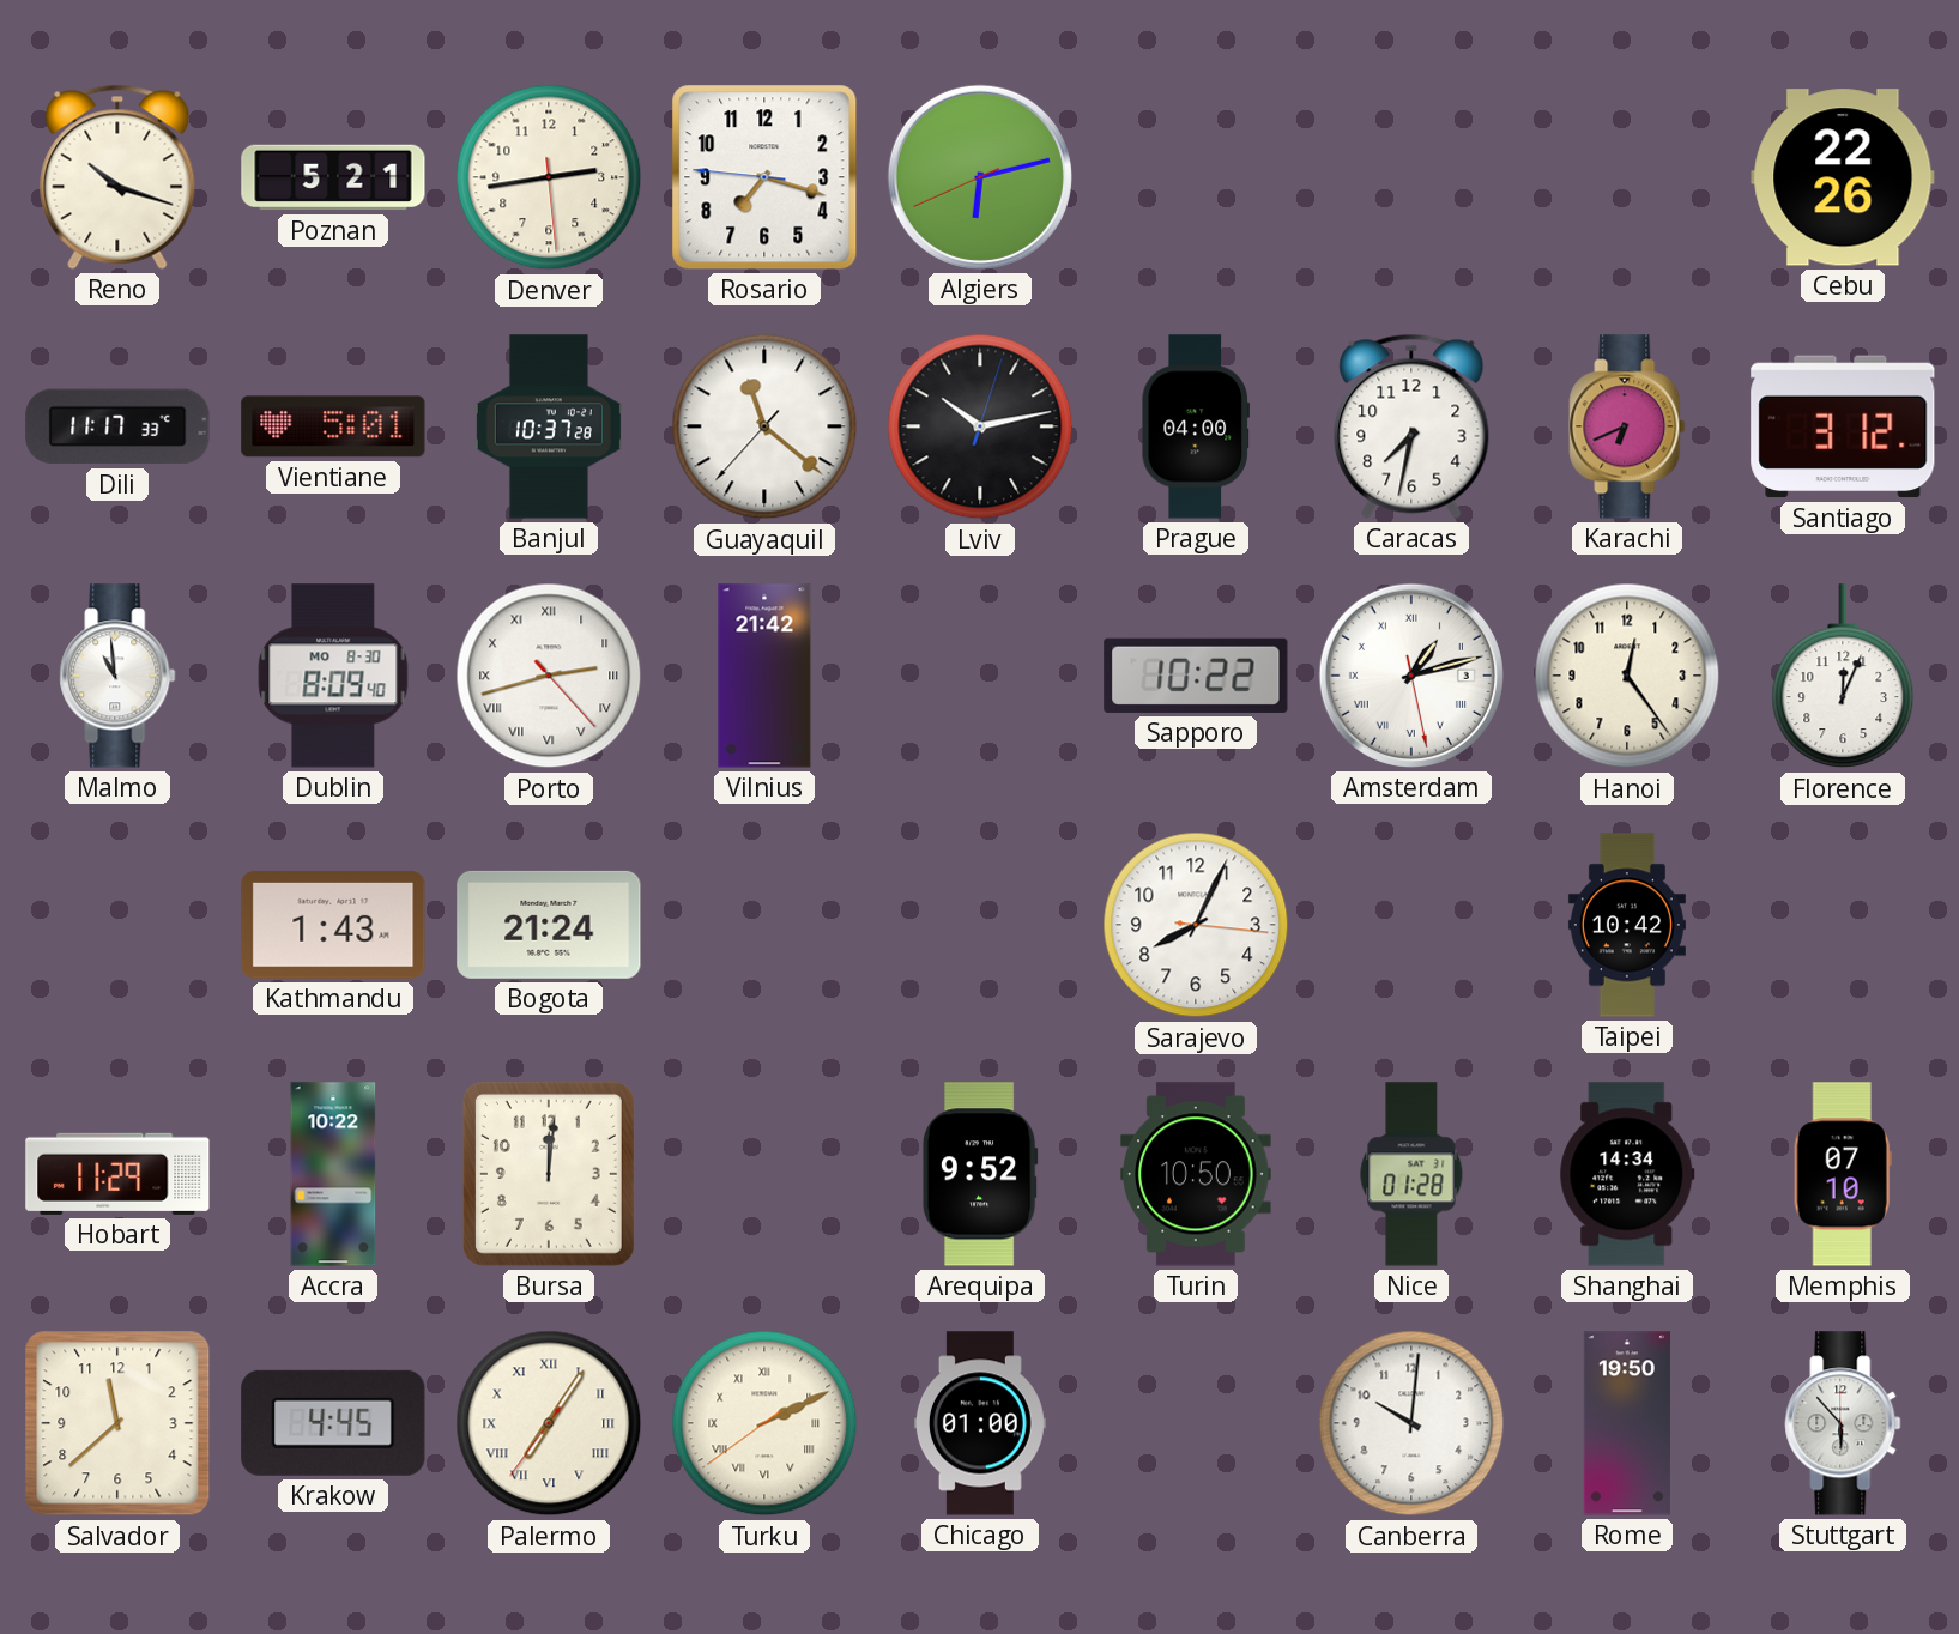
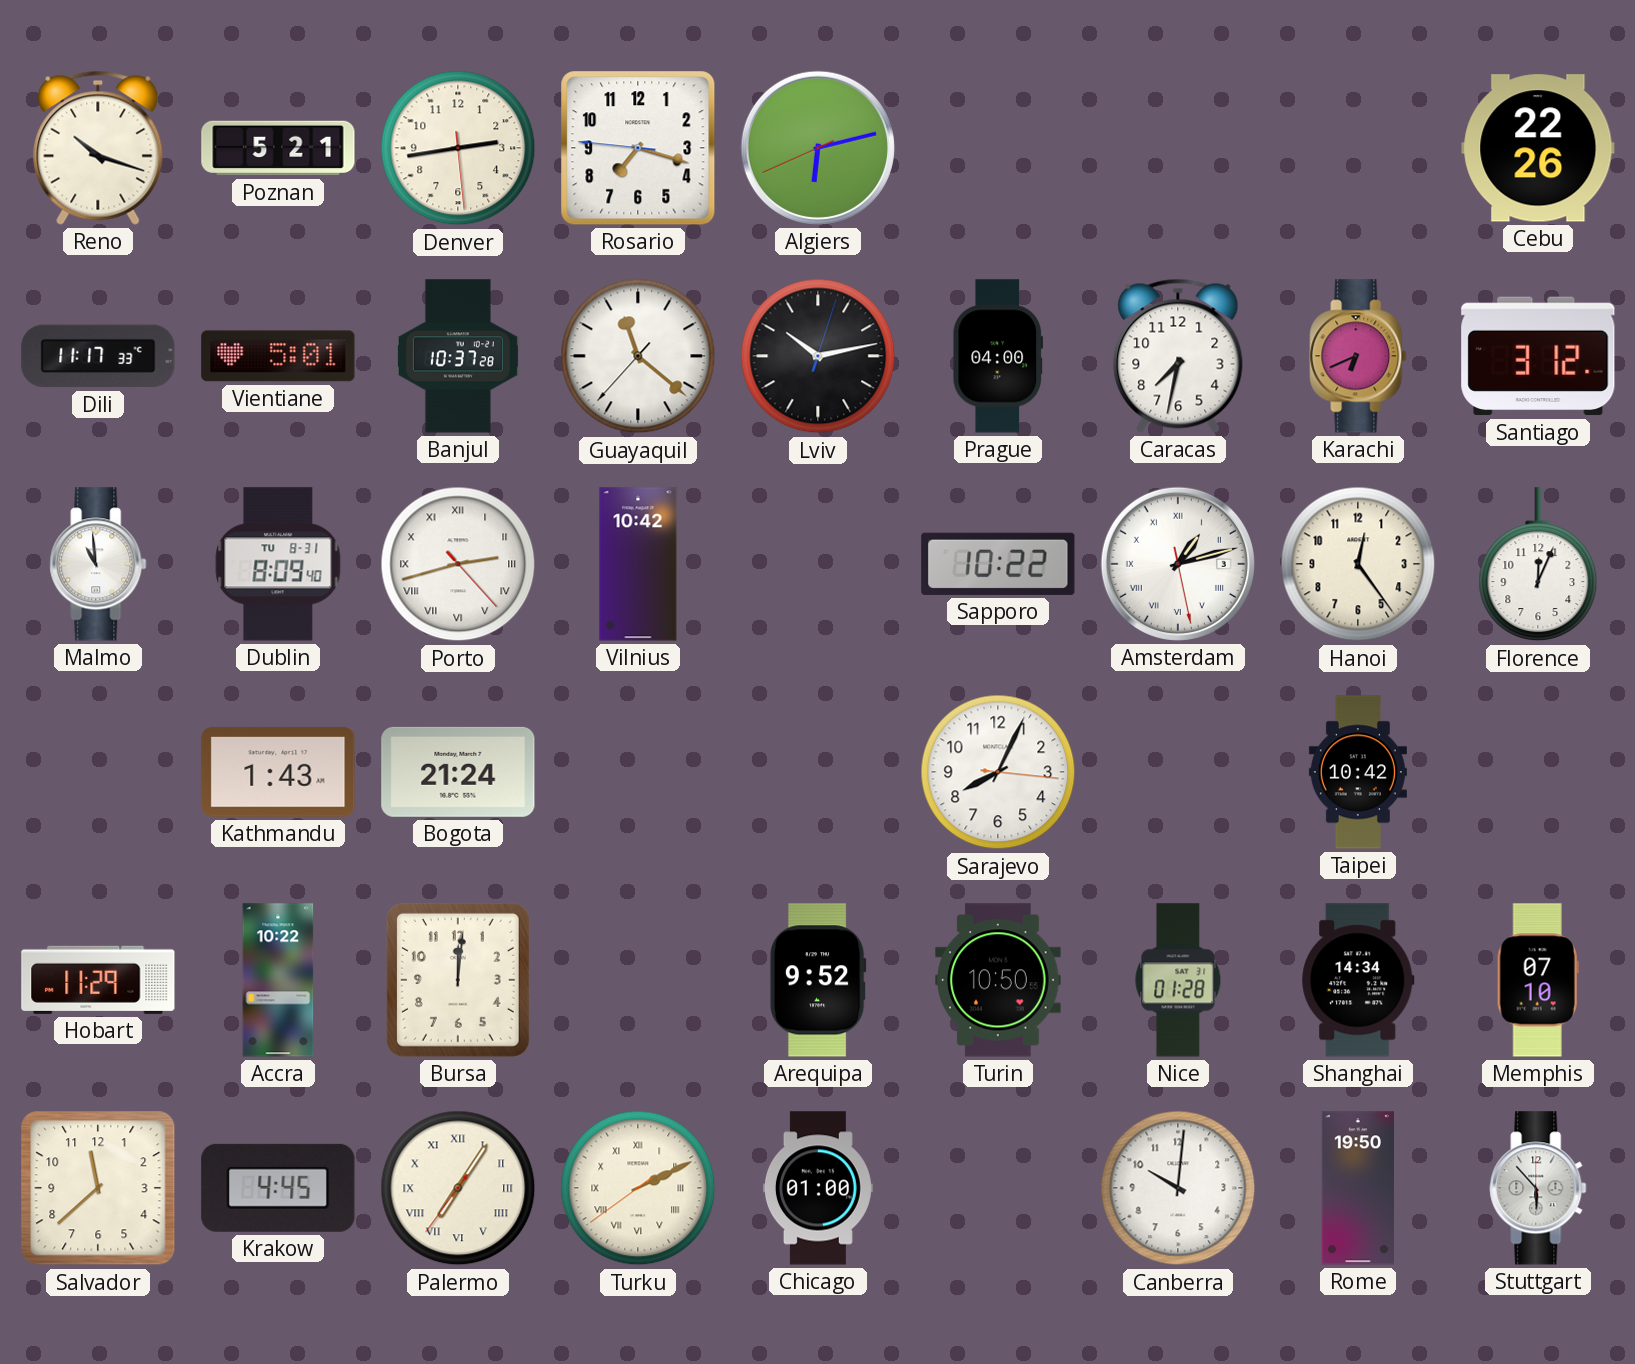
Dublin date: MO 8-30 -> TU 8-31 (278, 564)
Vilnius: 21:42 -> 10:42 (638, 564)
